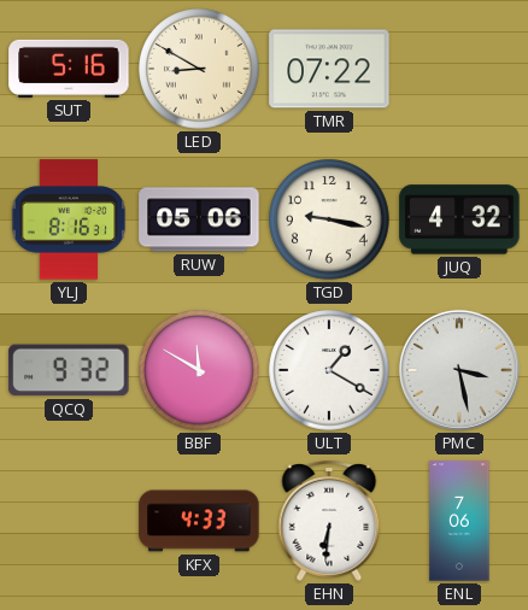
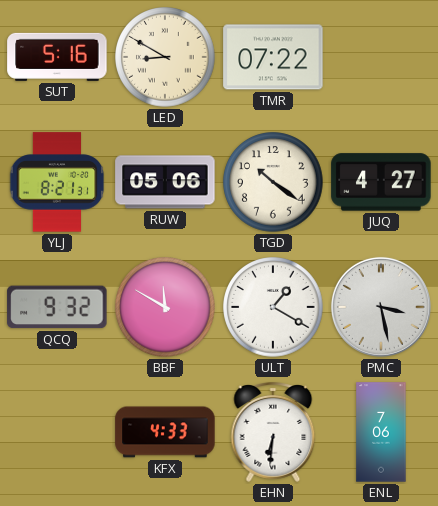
YLJ: 8:16 -> 8:21 (57, 182)
TGD: 9:17 -> 10:21 (273, 182)
JUQ: 4:32 -> 4:27 (381, 182)
